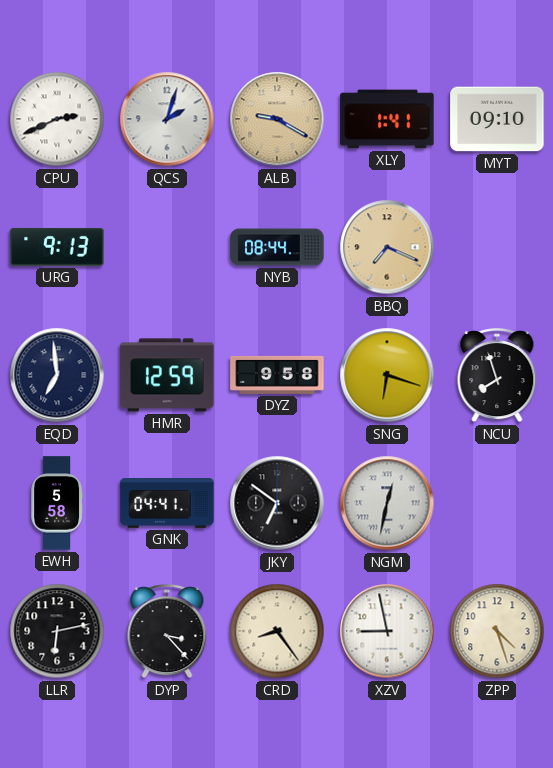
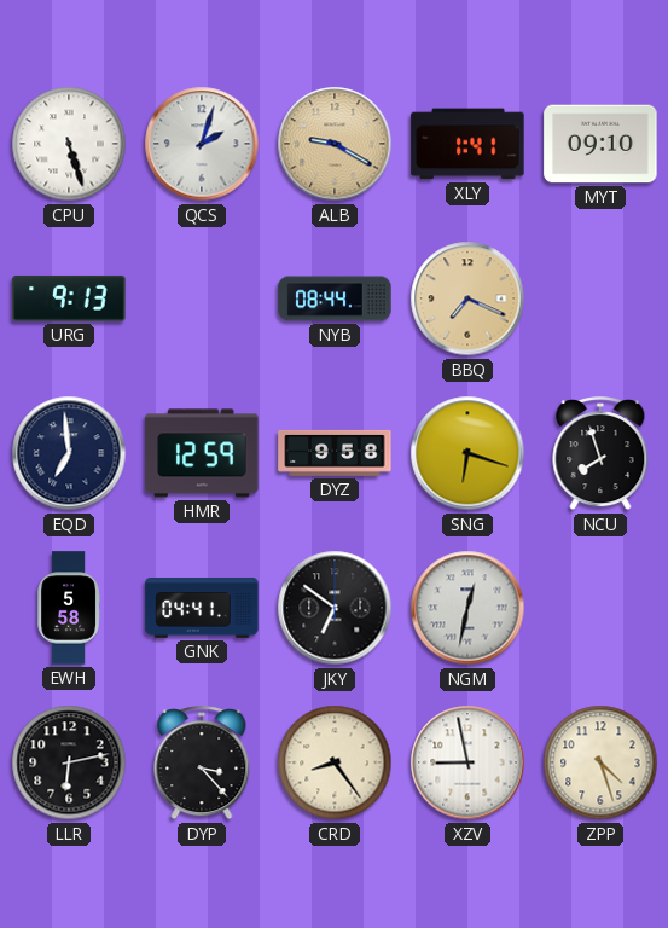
CPU: 2:41 -> 5:27 (69, 144)
